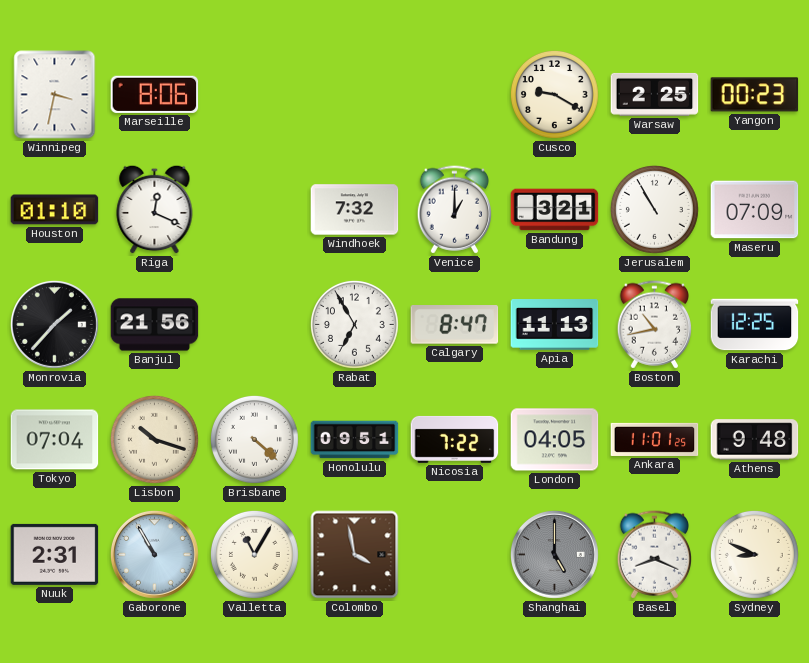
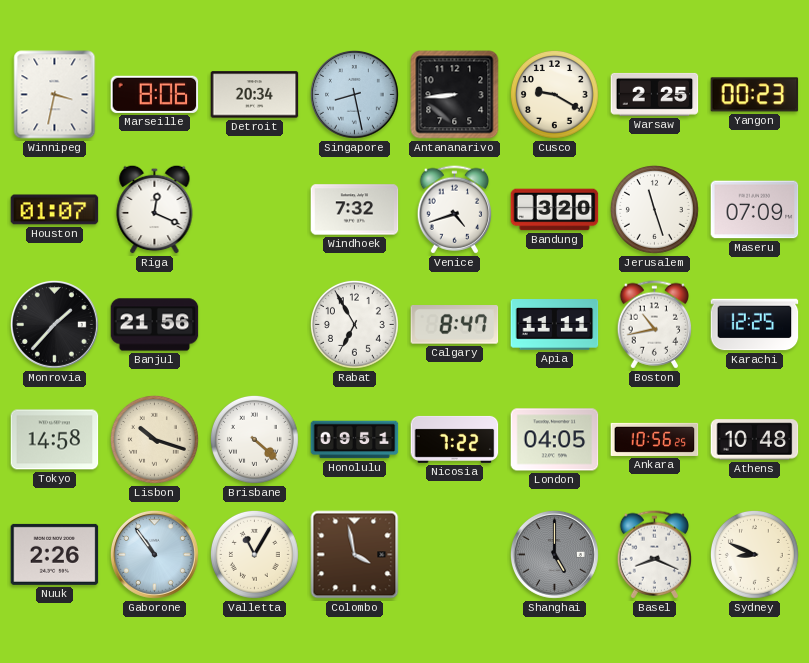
Detroit: none -> 20:34 (255, 95)
Singapore: none -> 8:28 (355, 95)
Antananarivo: none -> 8:44 (455, 95)
Houston: 01:10 -> 01:07 (55, 210)
Venice: 1:00 -> 4:42 (454, 210)
Bandung: 3:21 -> 3:20 (555, 210)
Jerusalem: 10:55 -> 11:27 (654, 209)
Apia: 11:13 -> 11:11 (555, 325)
Tokyo: 07:04 -> 14:58 (55, 440)
Ankara: 11:01 -> 10:56 (655, 439)
Athens: 9:48 -> 10:48 (755, 440)
Nuuk: 2:31 -> 2:26 (55, 554)
Gaborone: 10:55 -> 10:54 (155, 555)
